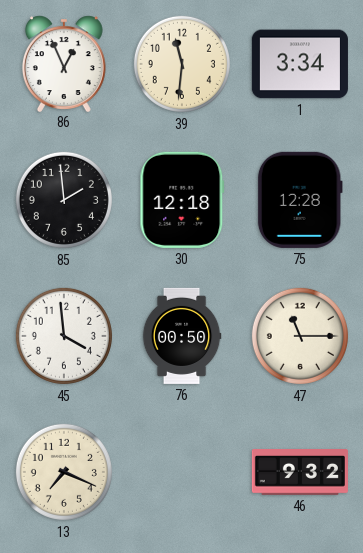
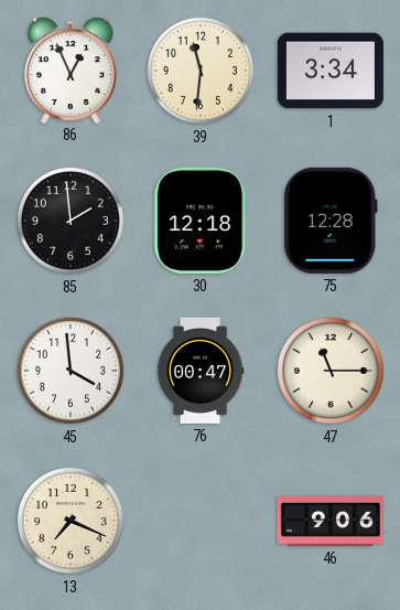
76: 00:50 -> 00:47 (201, 371)
46: 9:32 -> 9:06 (331, 522)
